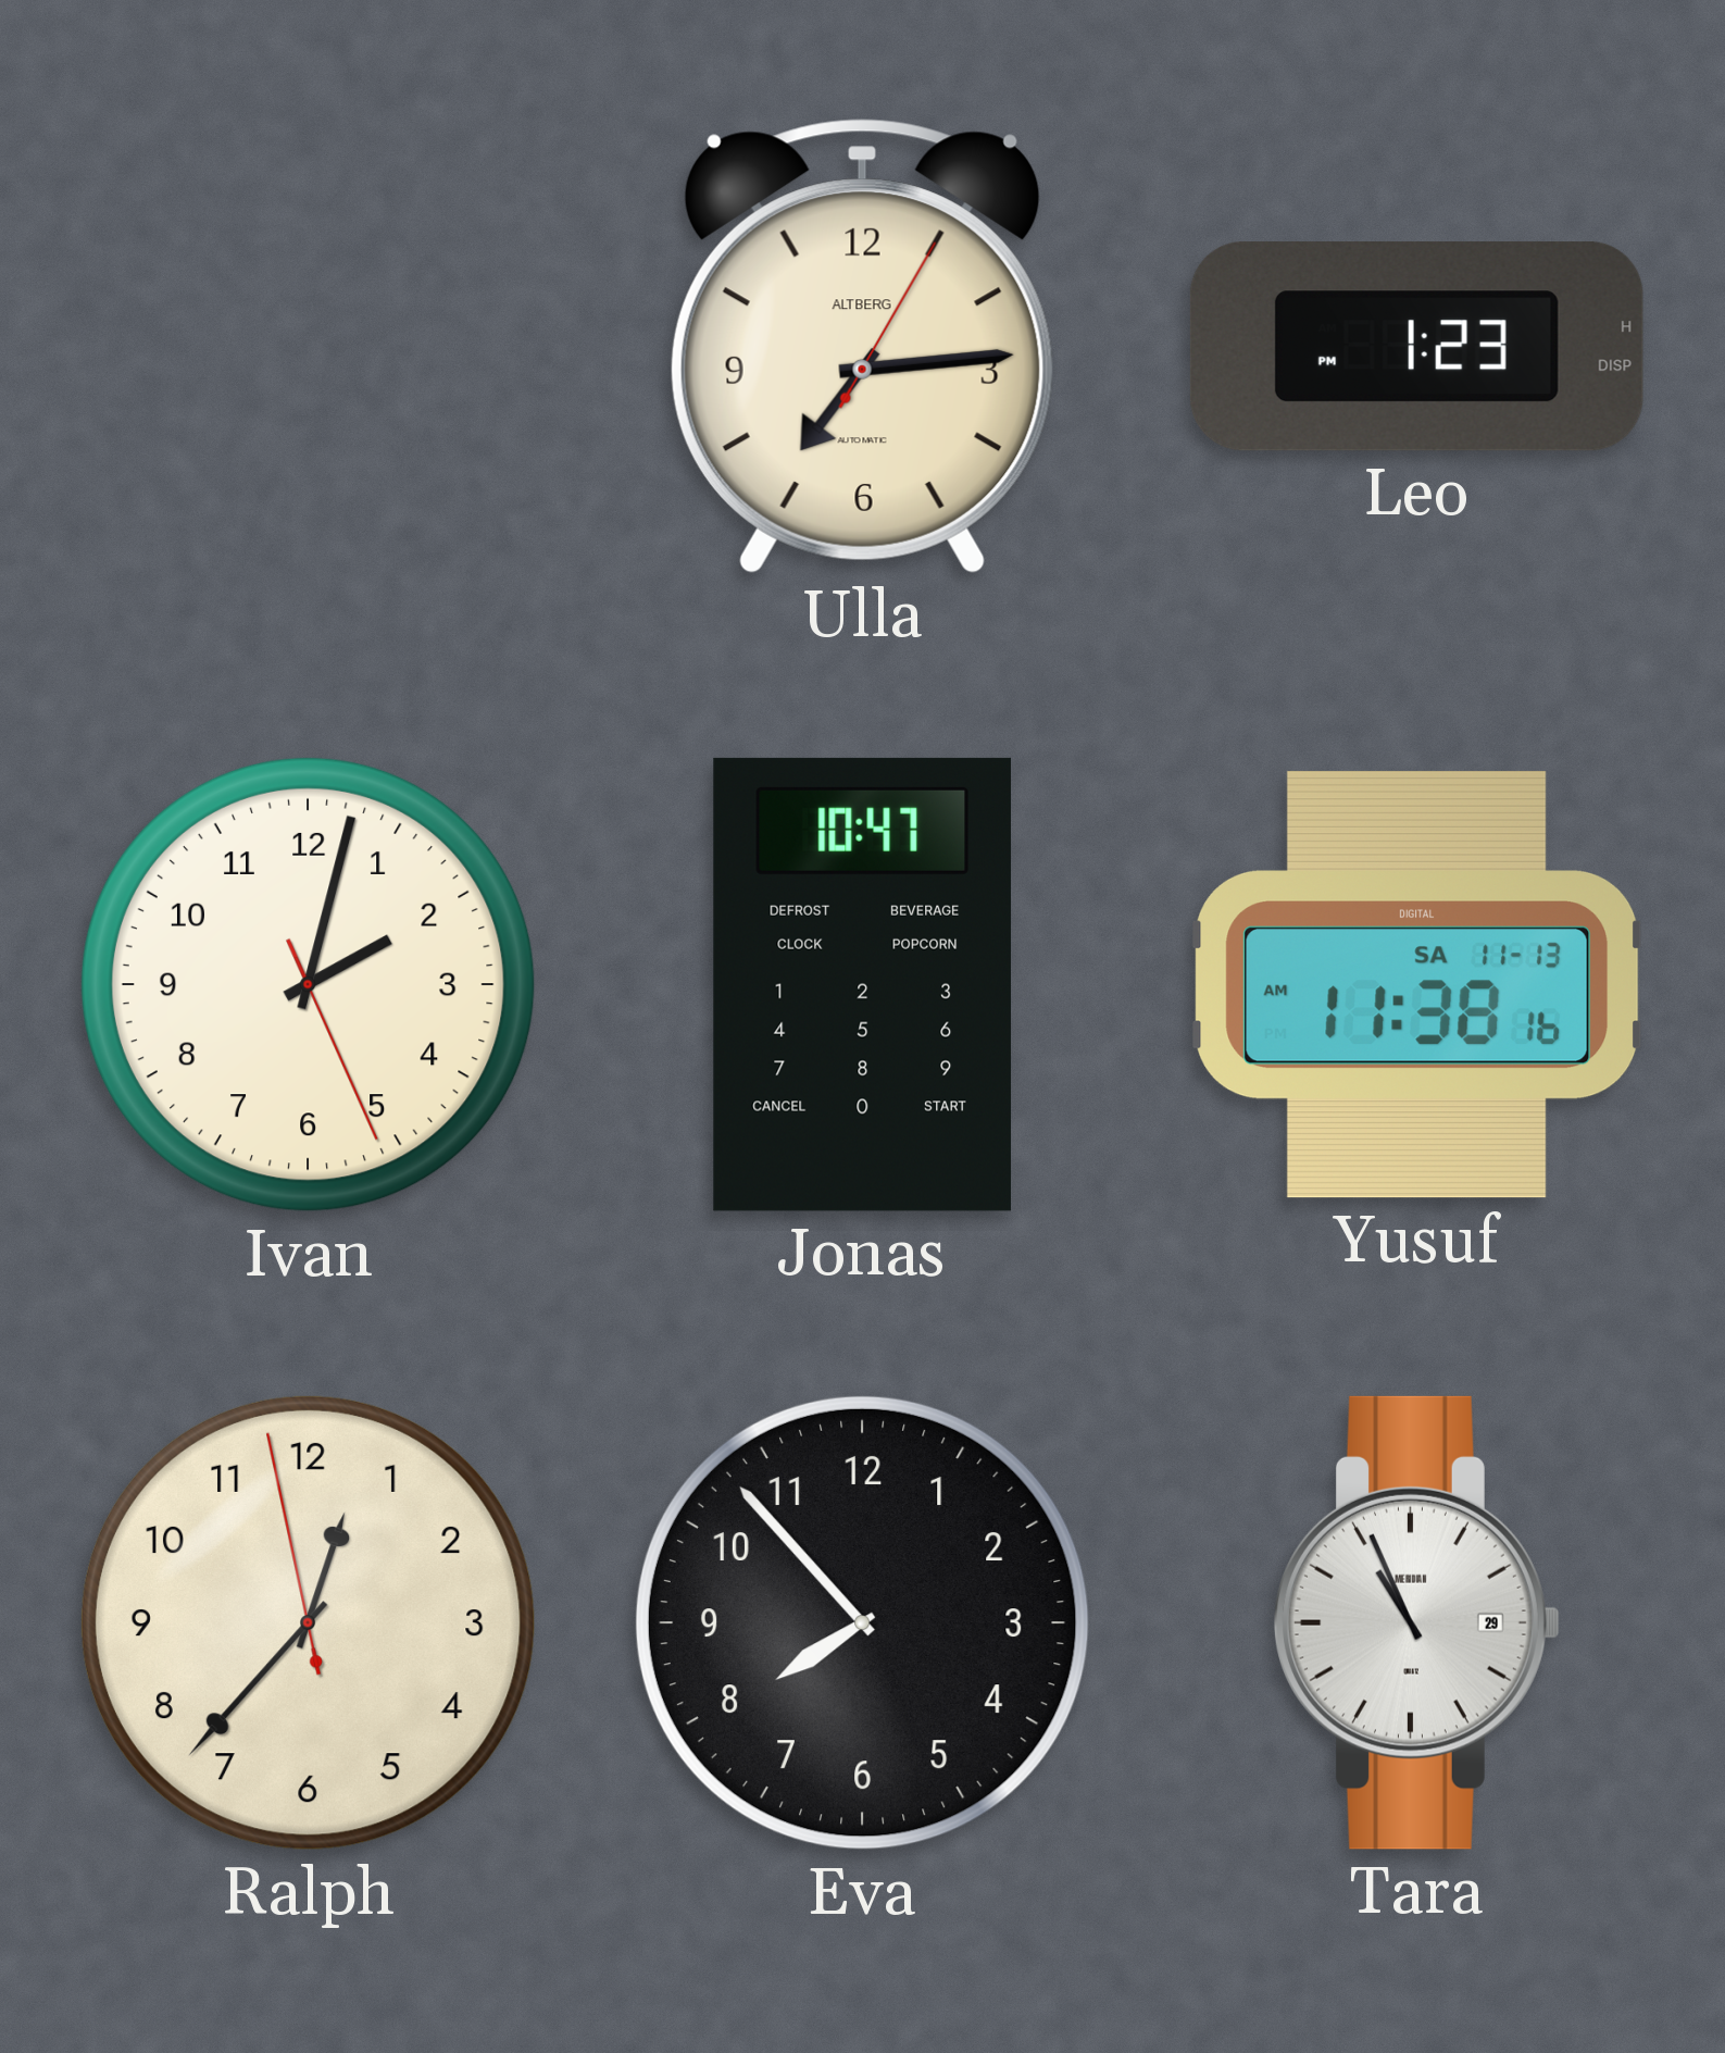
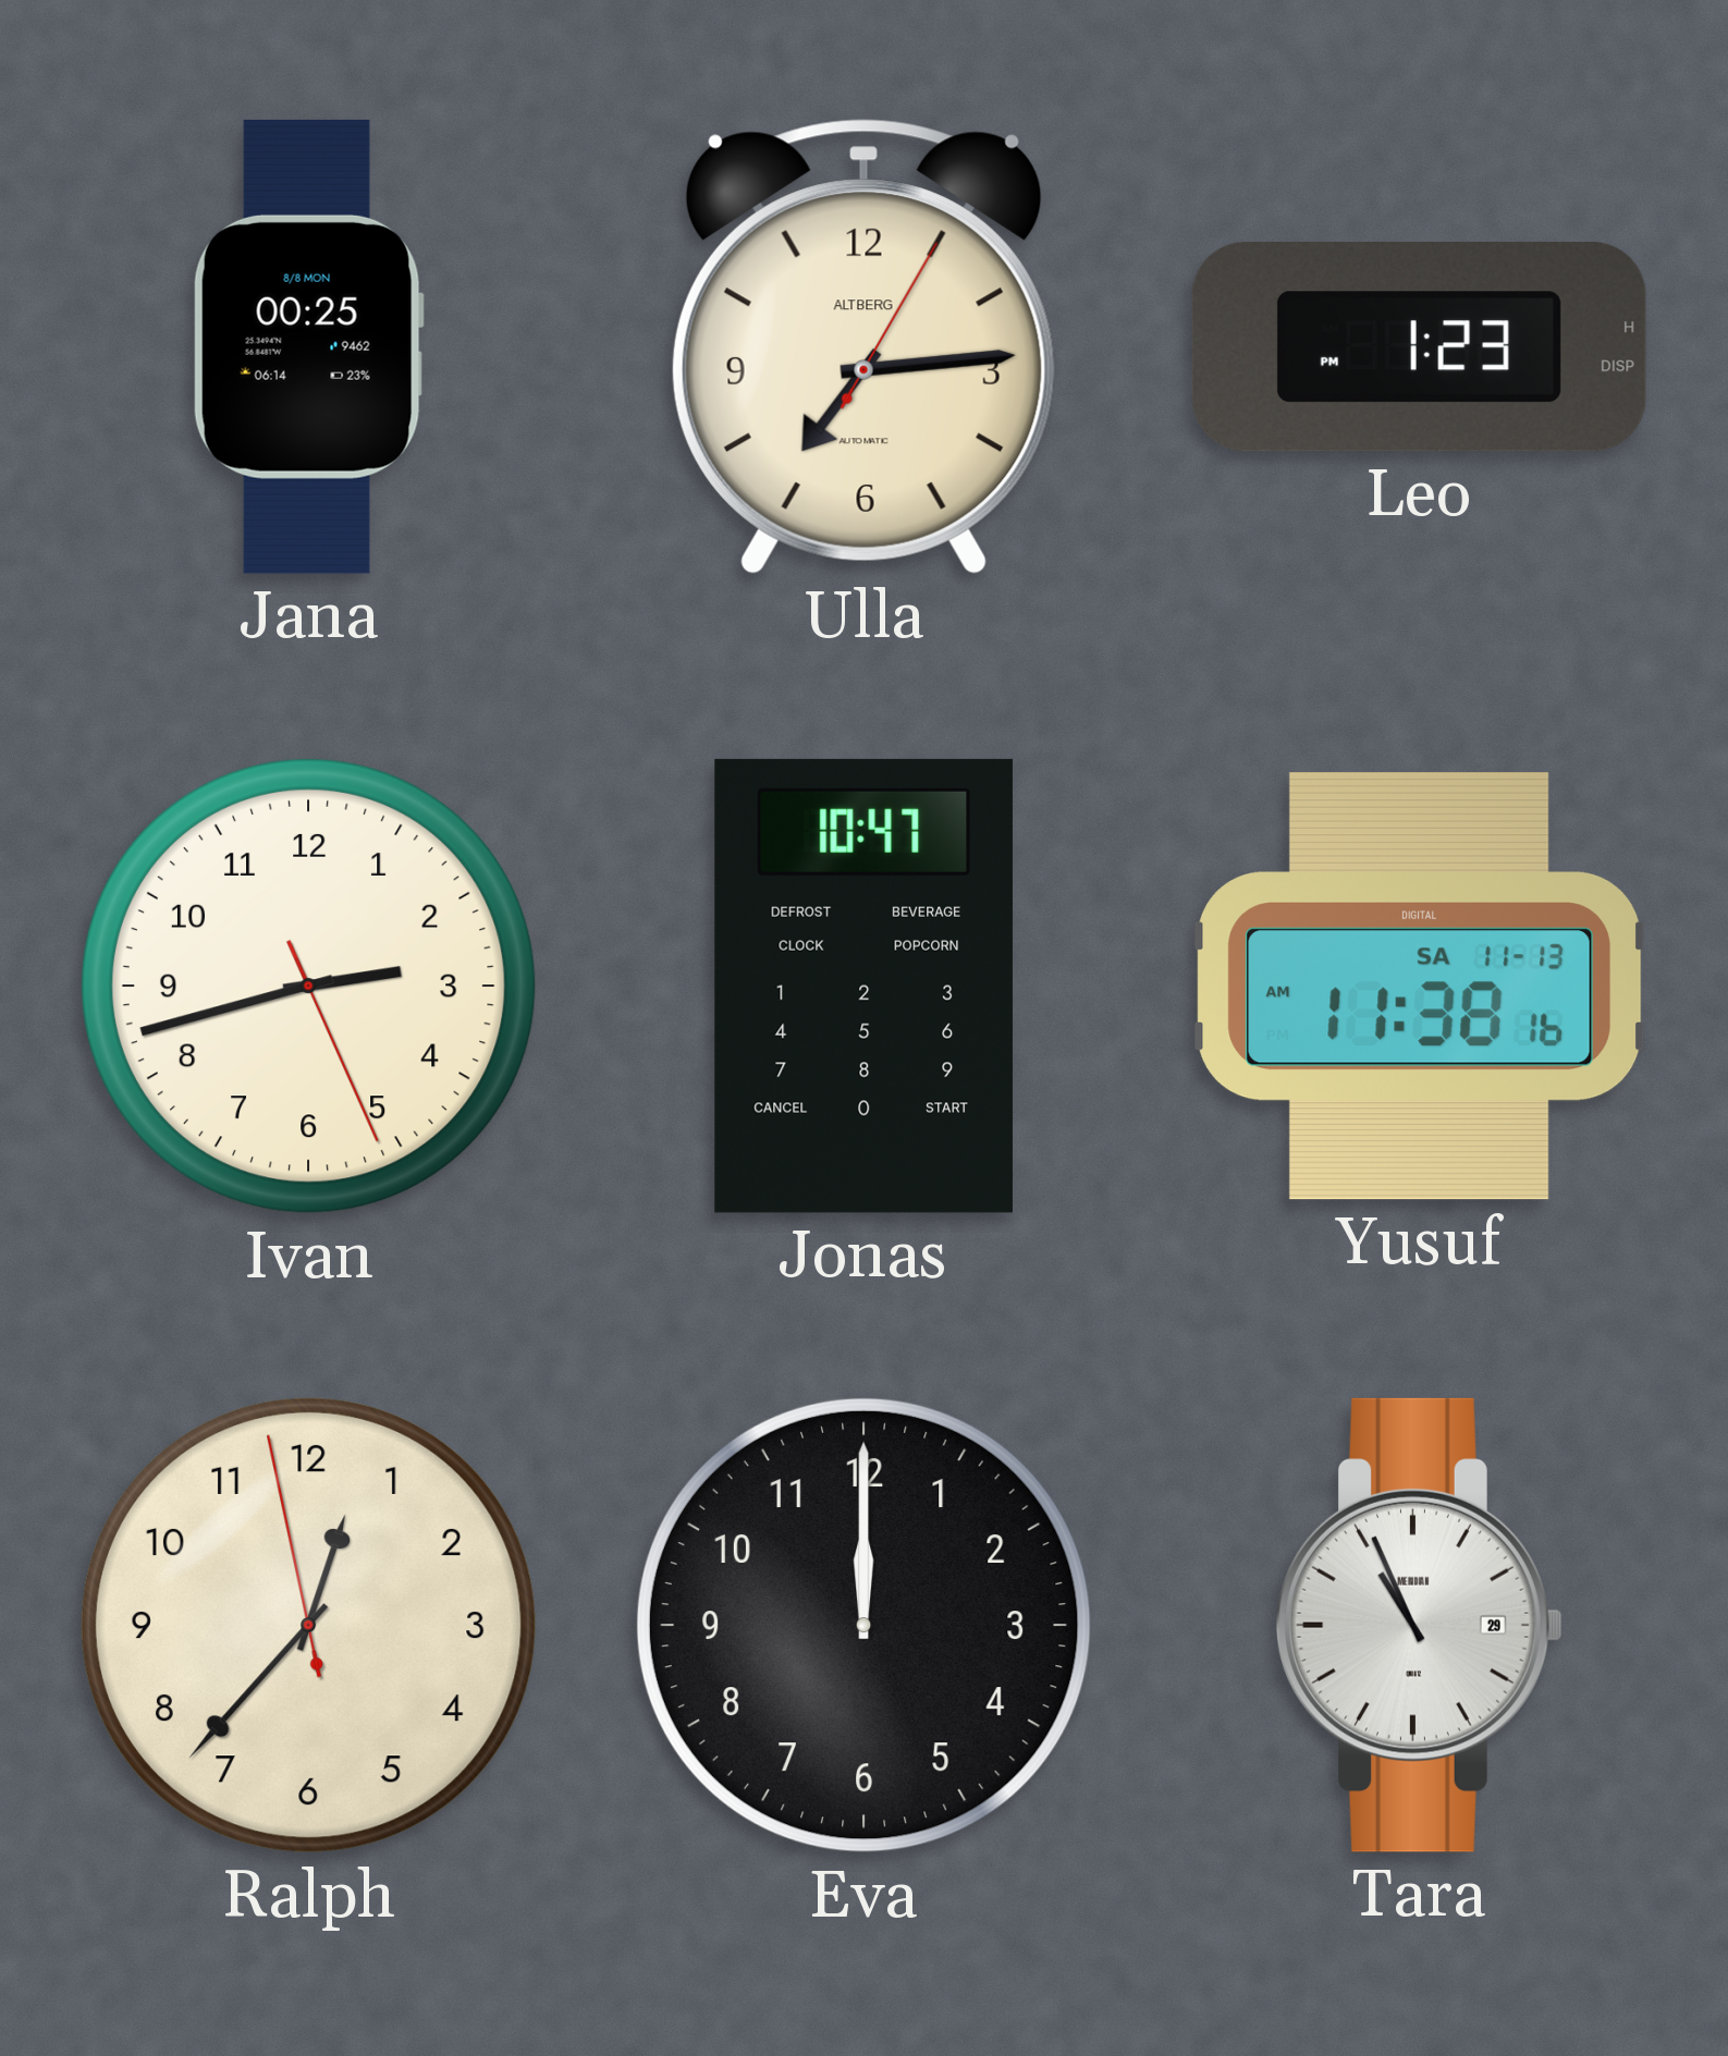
Jana: none -> 00:25 (308, 346)
Ivan: 2:02 -> 2:42 (308, 986)
Eva: 7:53 -> 12:00 (863, 1625)
